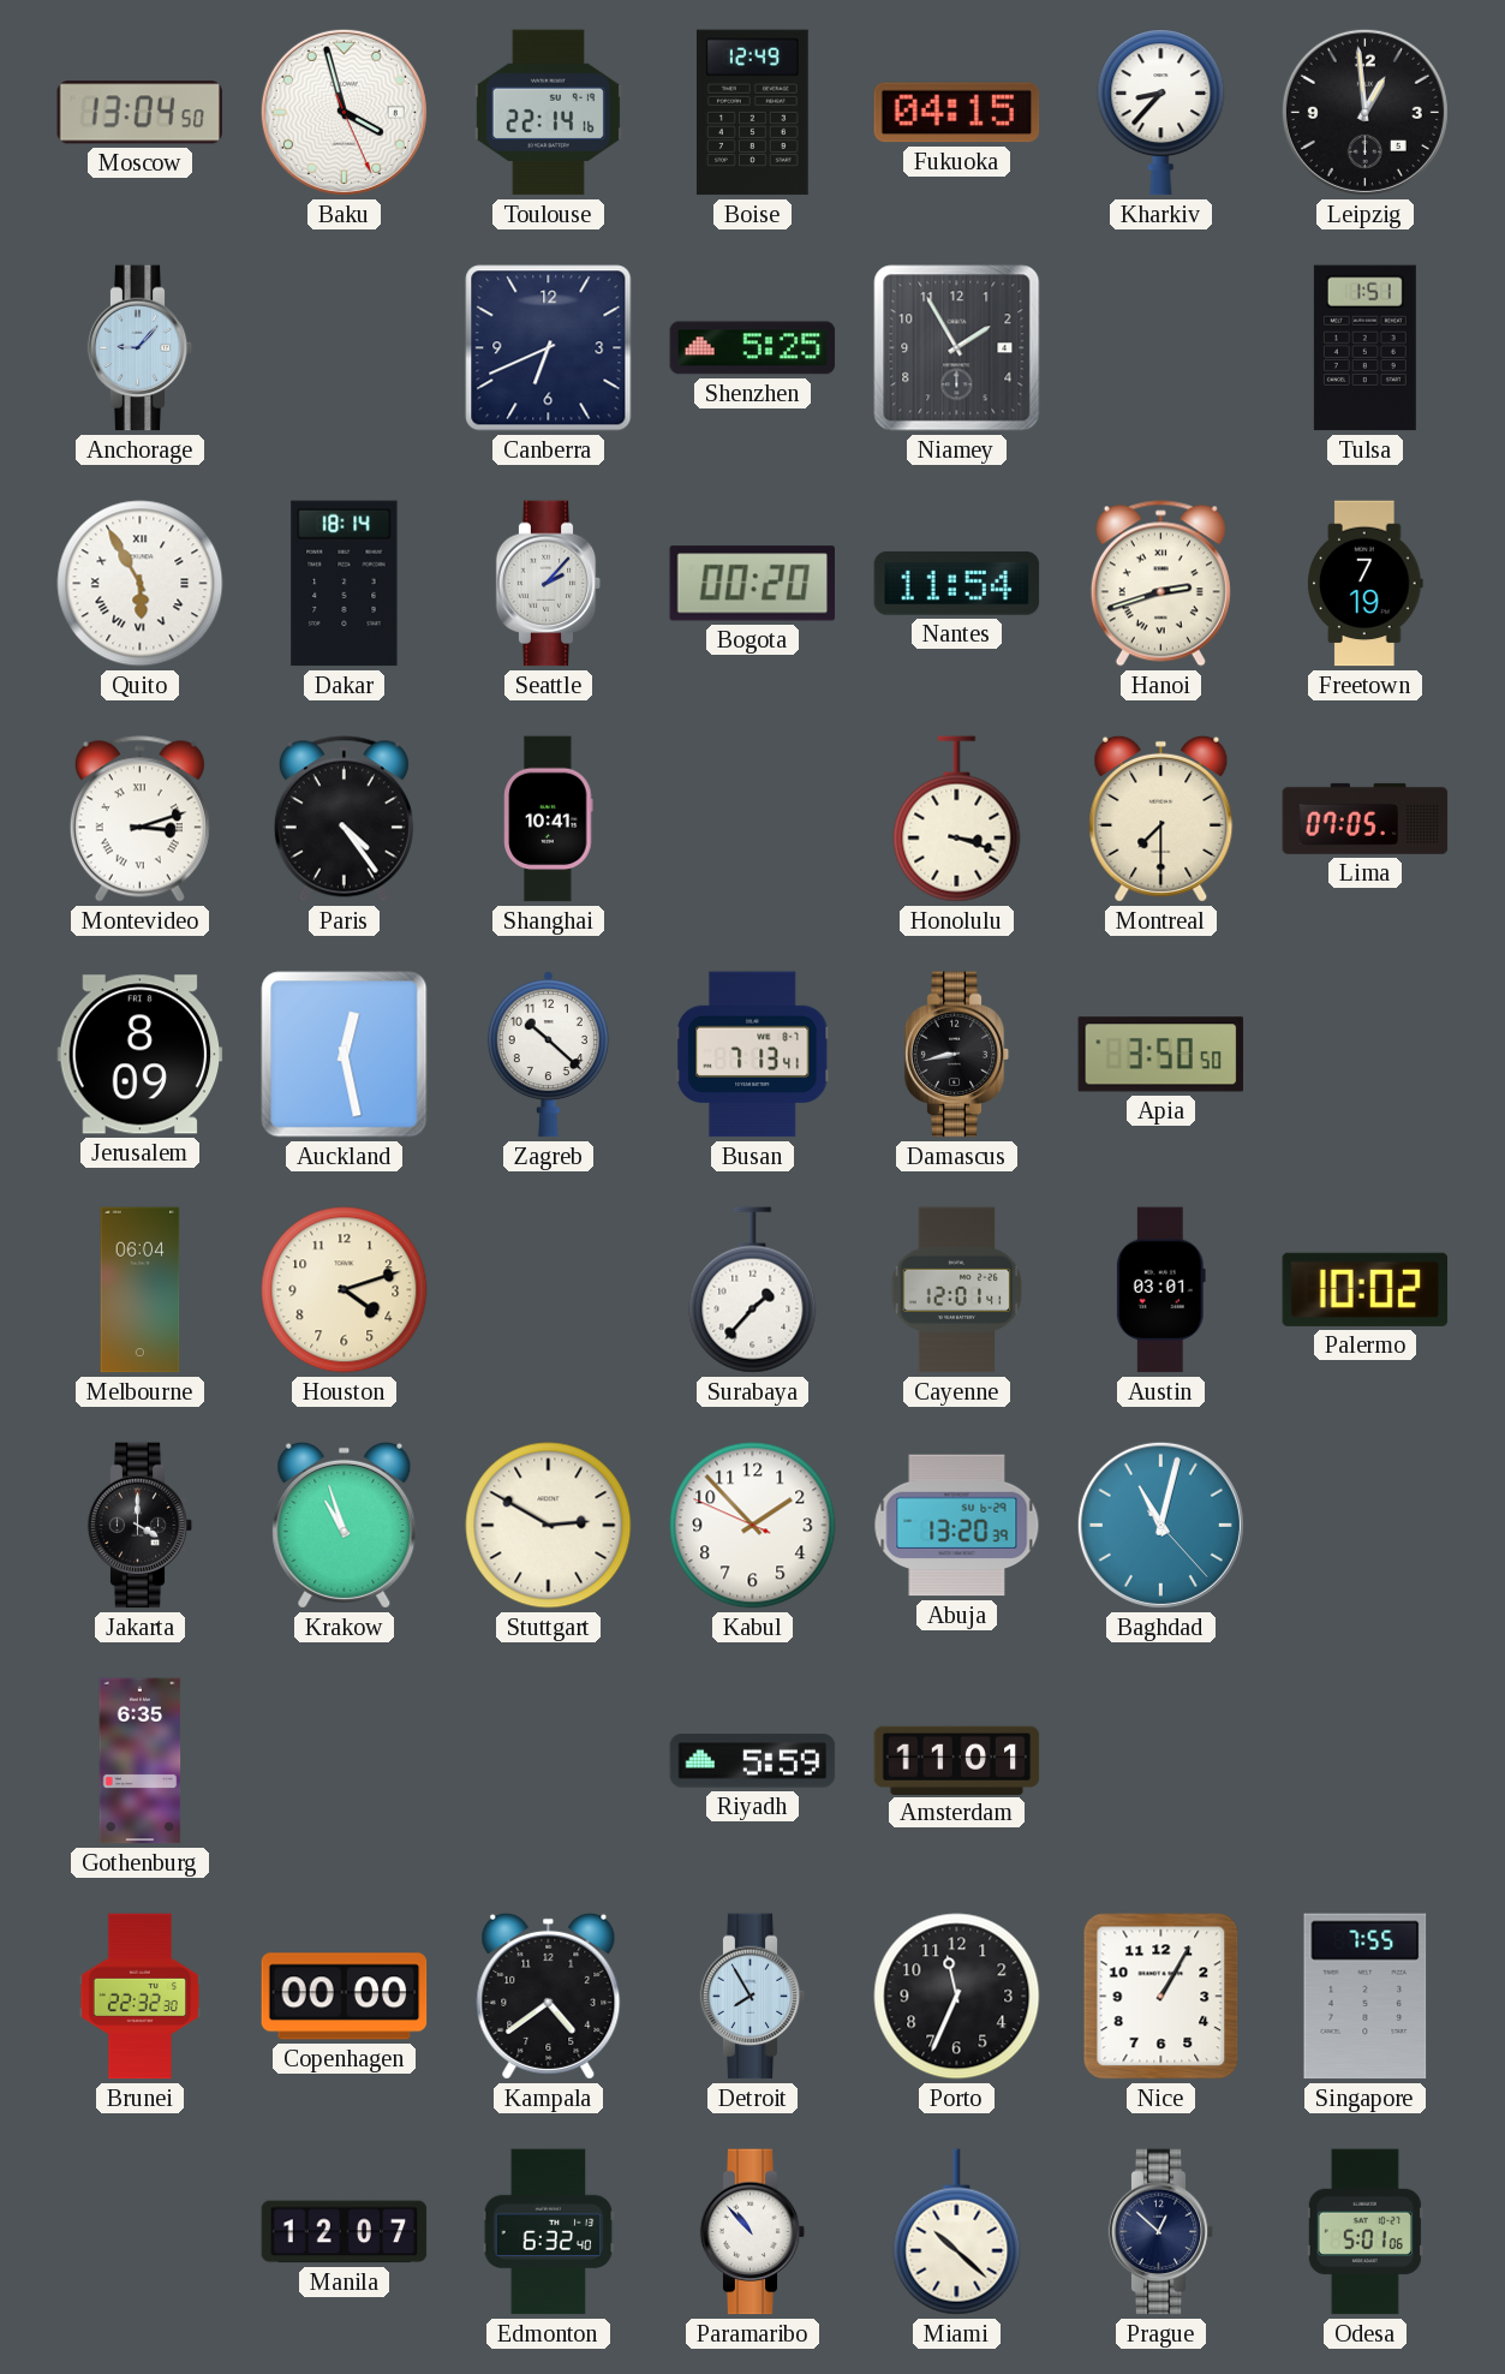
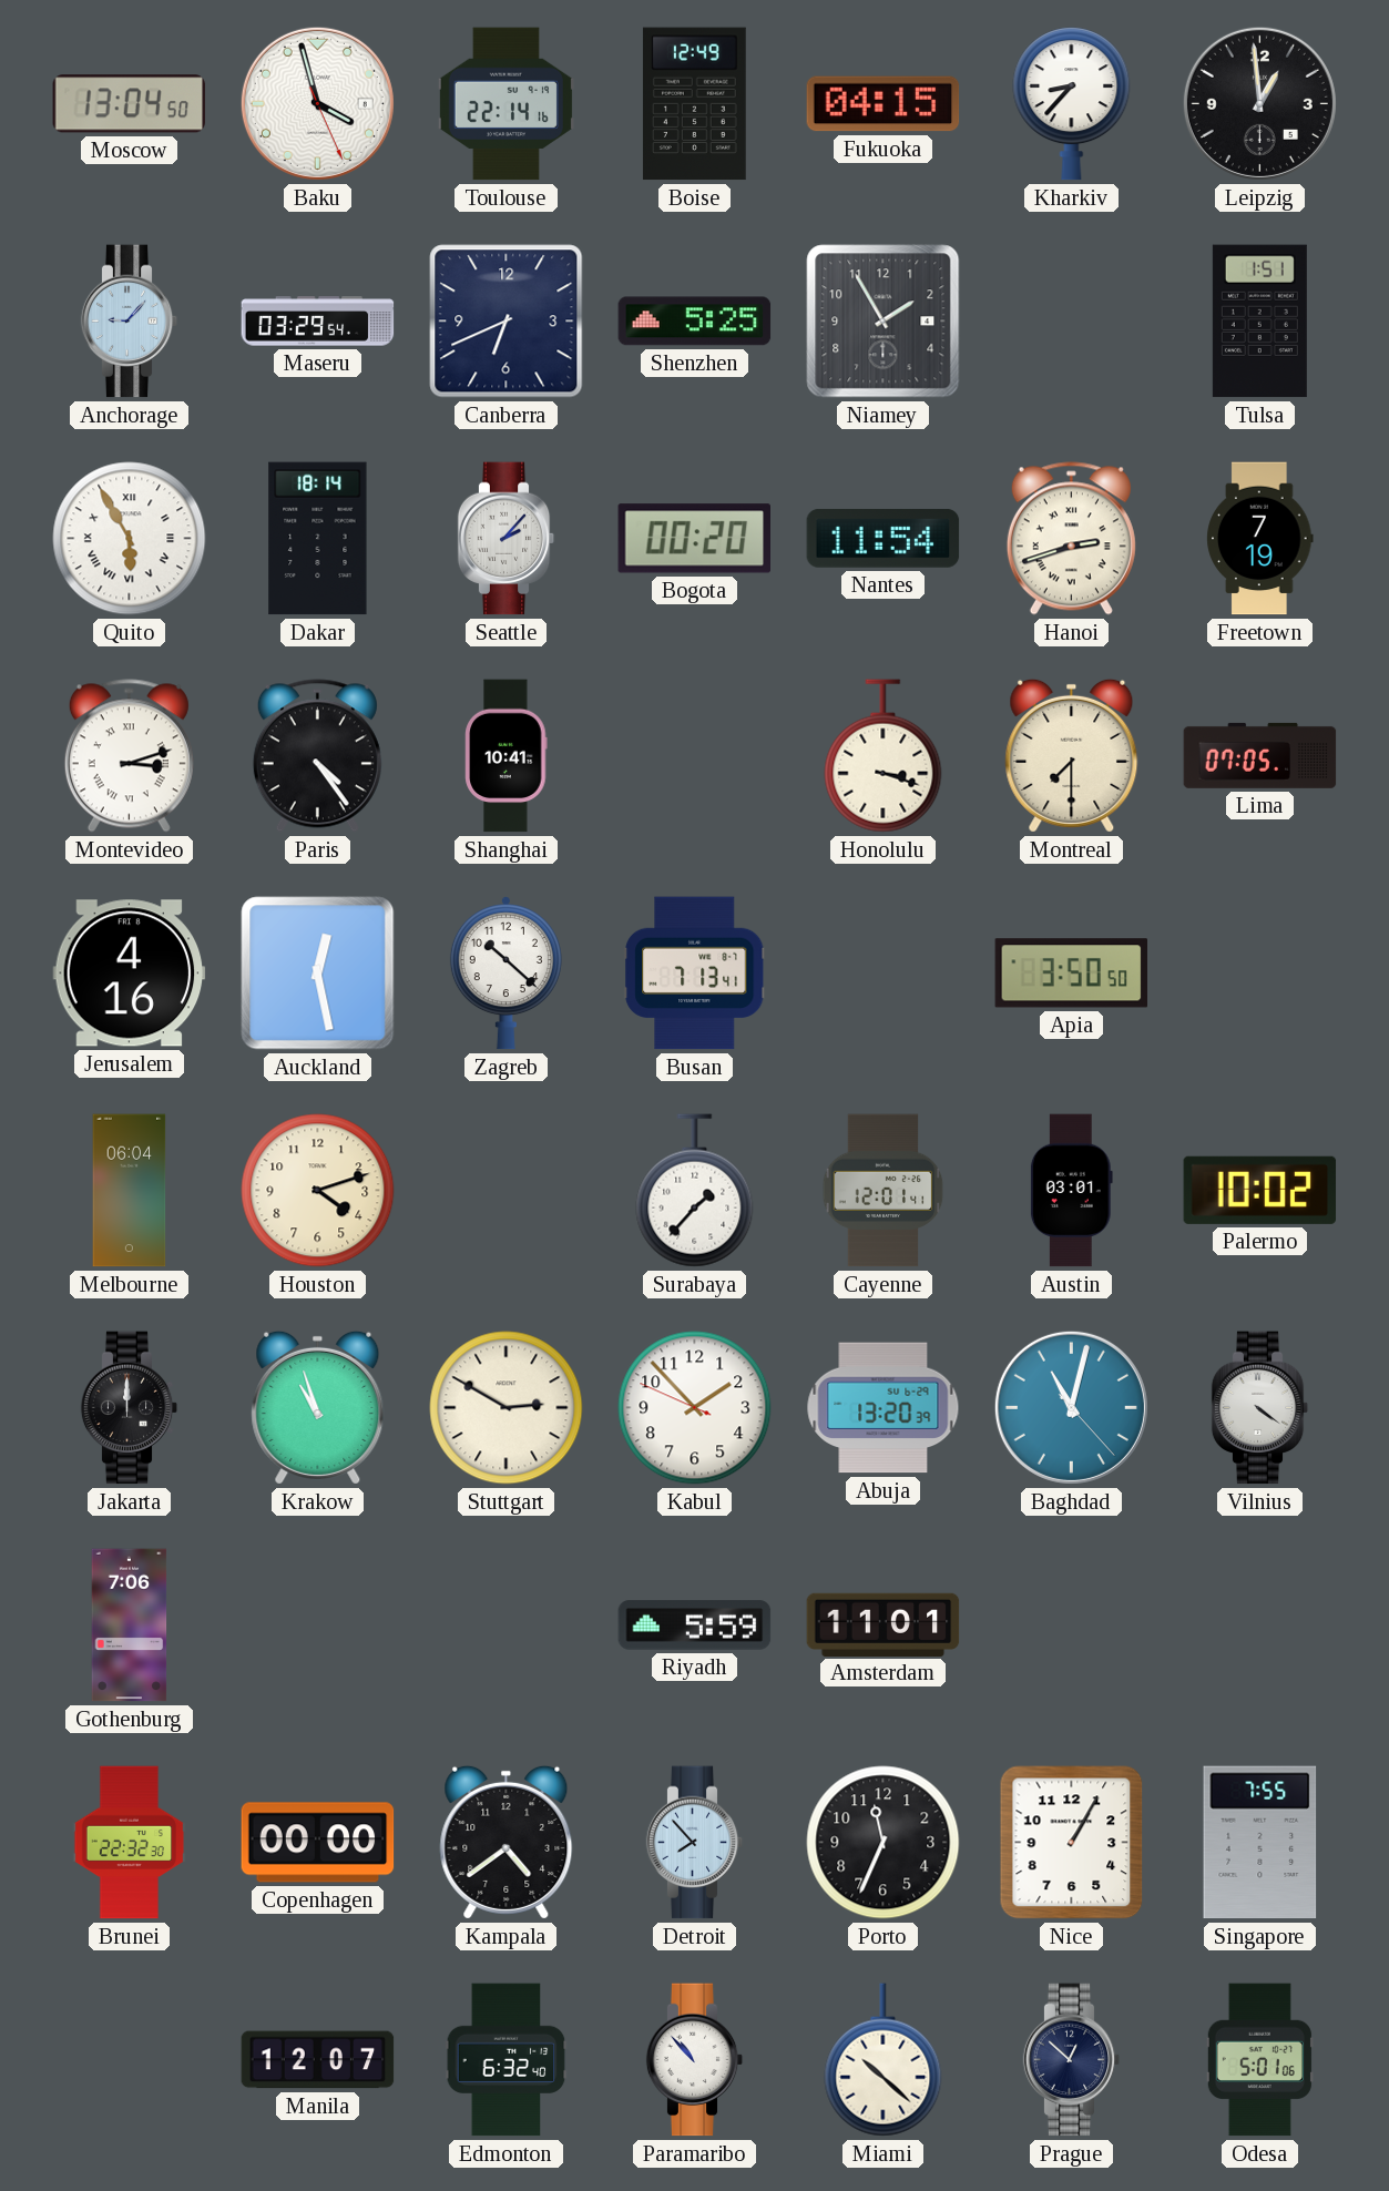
Maseru: none -> 03:29 (318, 322)
Jerusalem: 8:09 -> 4:16 (130, 974)
Damascus: 8:43 -> none (957, 1055)
Jakarta: 4:00 -> 12:00 (130, 1408)
Vilnius: none -> 4:21 (1260, 1408)
Gothenburg: 6:35 -> 7:06 (130, 1626)
Detroit: 7:55 -> 7:53 (695, 1843)
